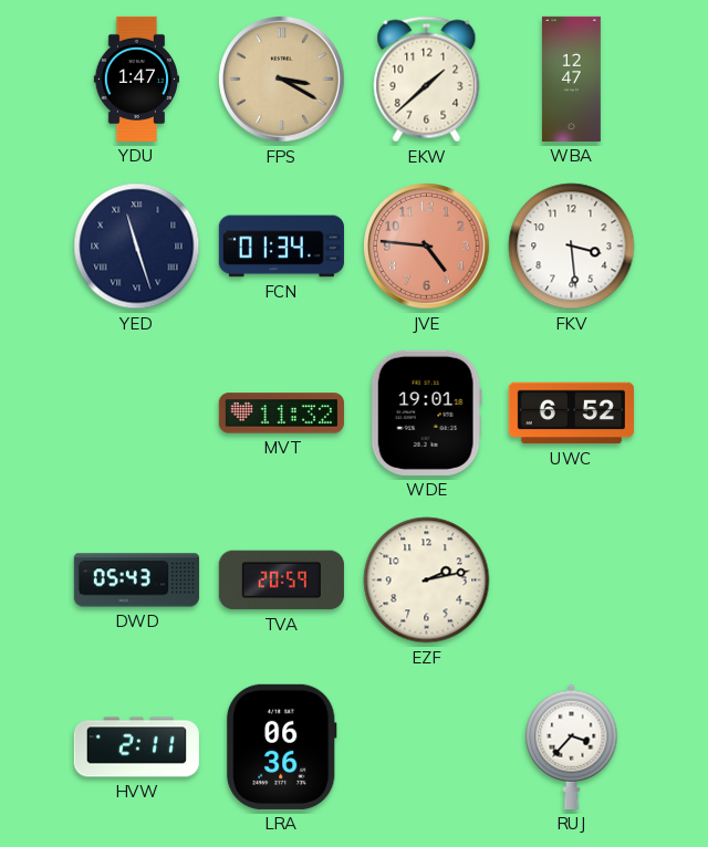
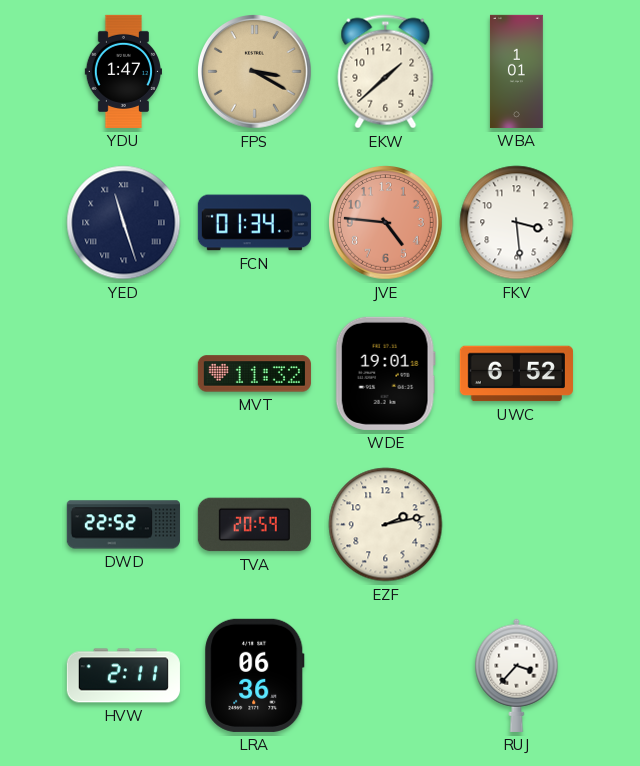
WBA: 12:47 -> 1:01 (516, 71)
DWD: 05:43 -> 22:52 (123, 525)
